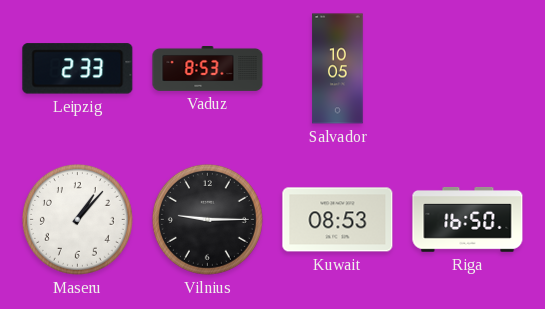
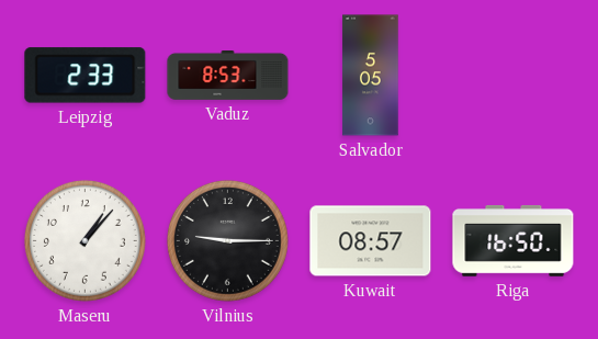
Salvador: 10:05 -> 5:05 (371, 76)
Kuwait: 08:53 -> 08:57 (371, 241)
